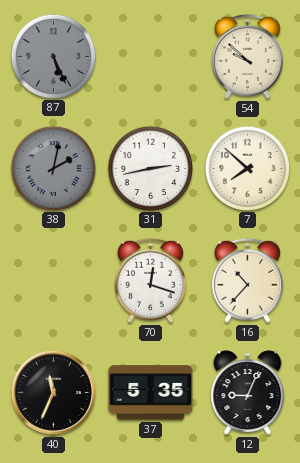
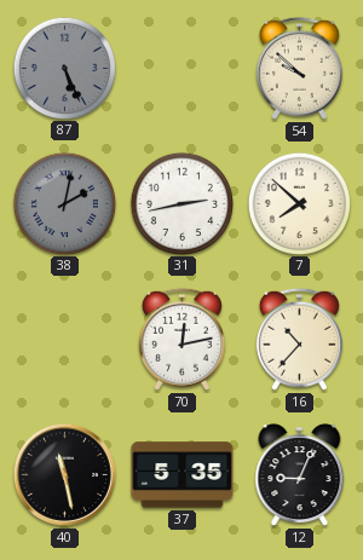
70: 12:18 -> 12:13 (181, 339)
40: 11:34 -> 11:28 (64, 474)
